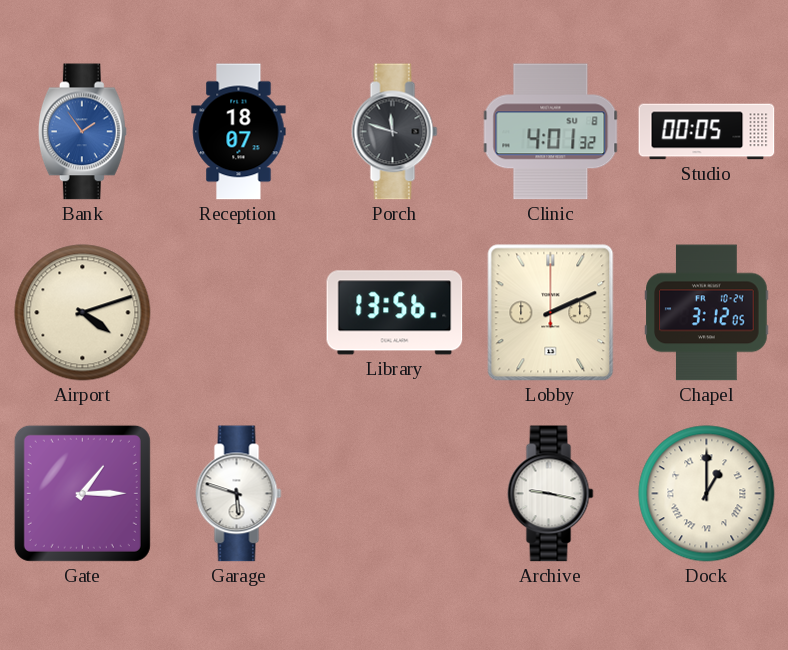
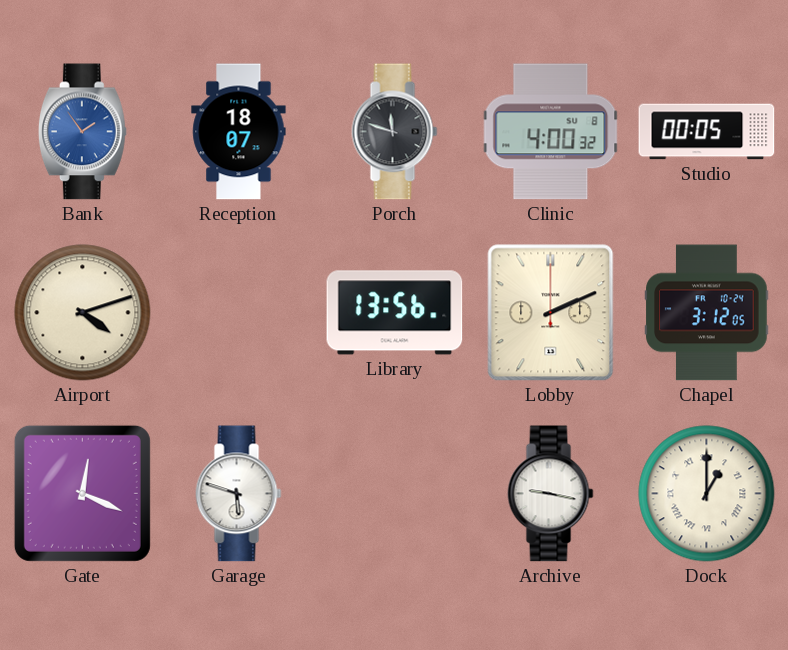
Clinic: 4:01 -> 4:00 (551, 132)
Gate: 1:15 -> 12:19 (82, 493)
